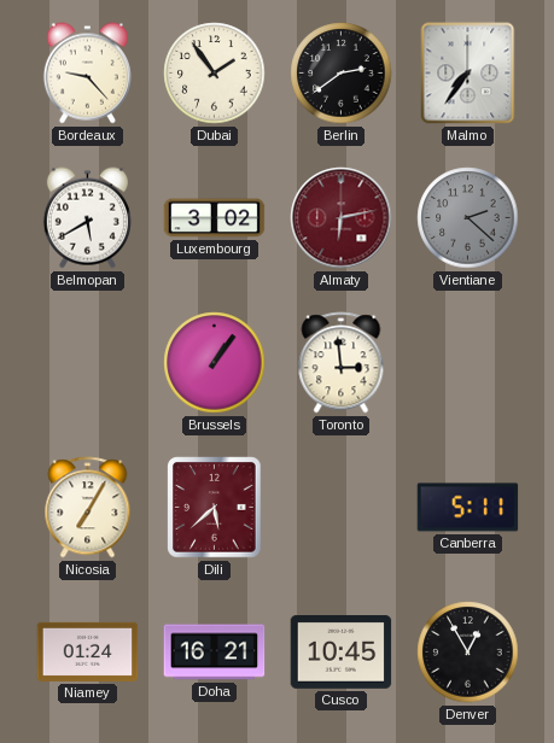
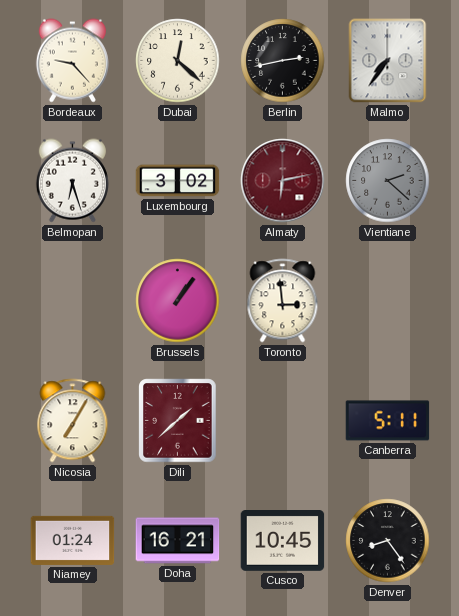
Dubai: 1:54 -> 12:22 (178, 61)
Berlin: 2:39 -> 2:43 (283, 61)
Belmopan: 5:40 -> 6:27 (72, 181)
Dili: 5:38 -> 1:38 (178, 421)
Denver: 12:55 -> 8:24 (388, 541)
